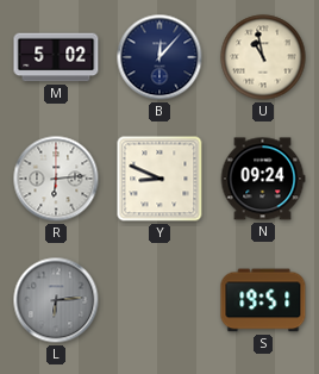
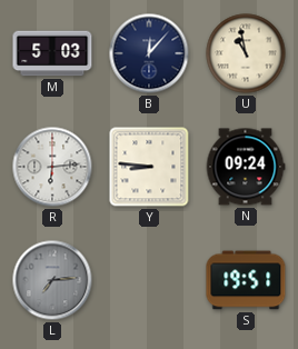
M: 5:02 -> 5:03 (52, 53)
Y: 8:49 -> 8:46 (149, 167)
L: 6:14 -> 7:14 (52, 280)
